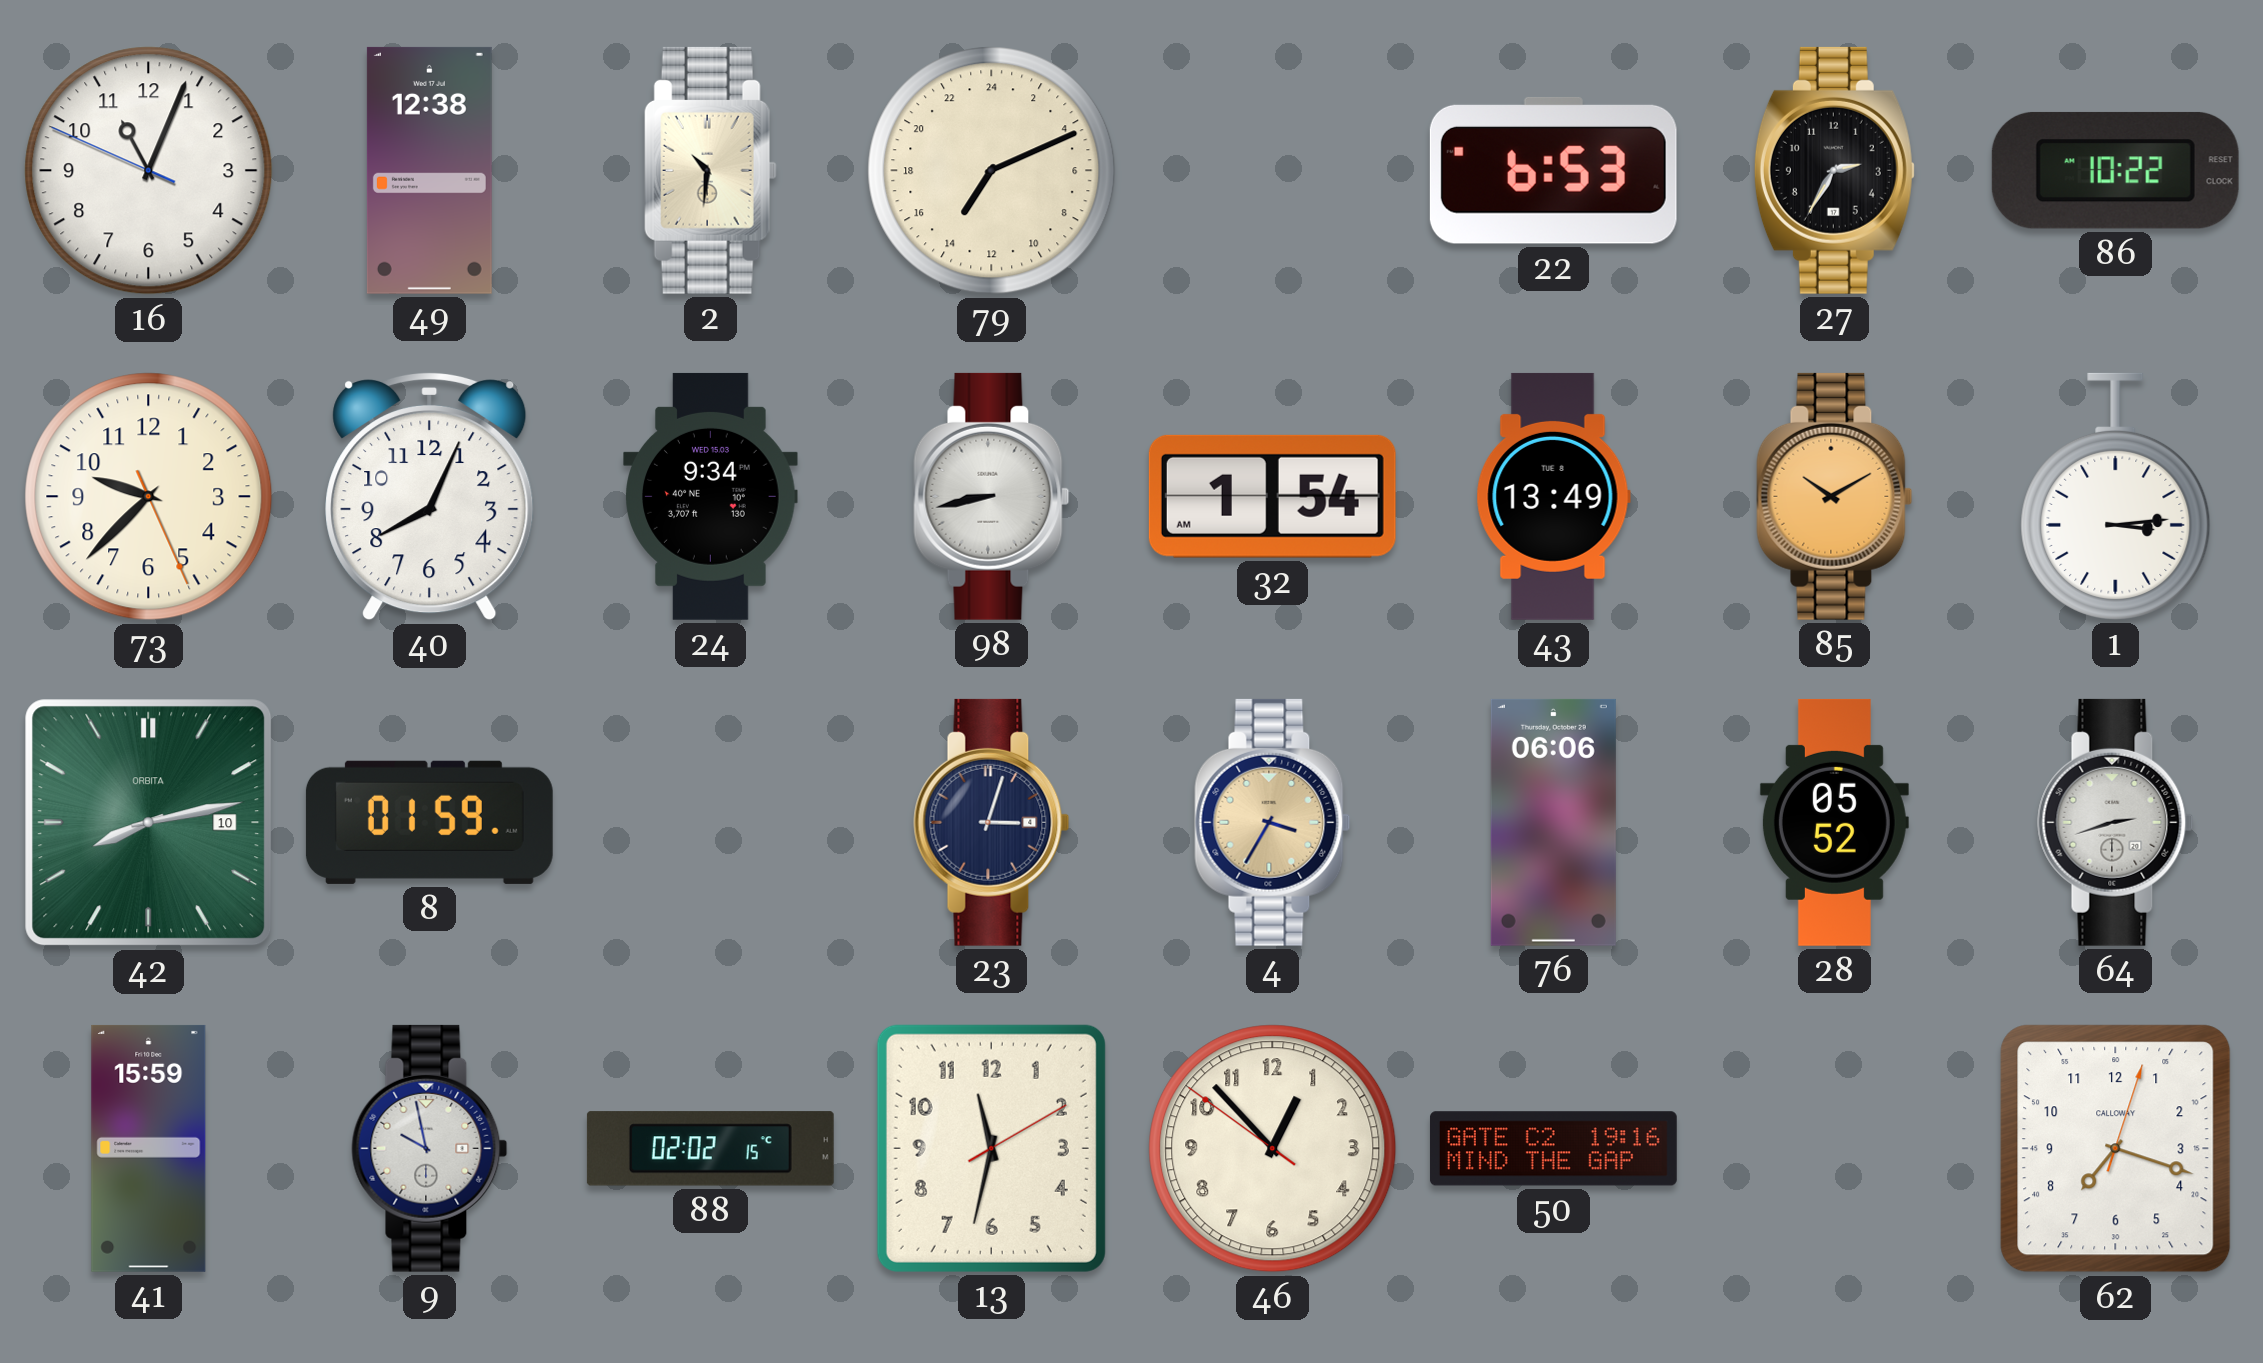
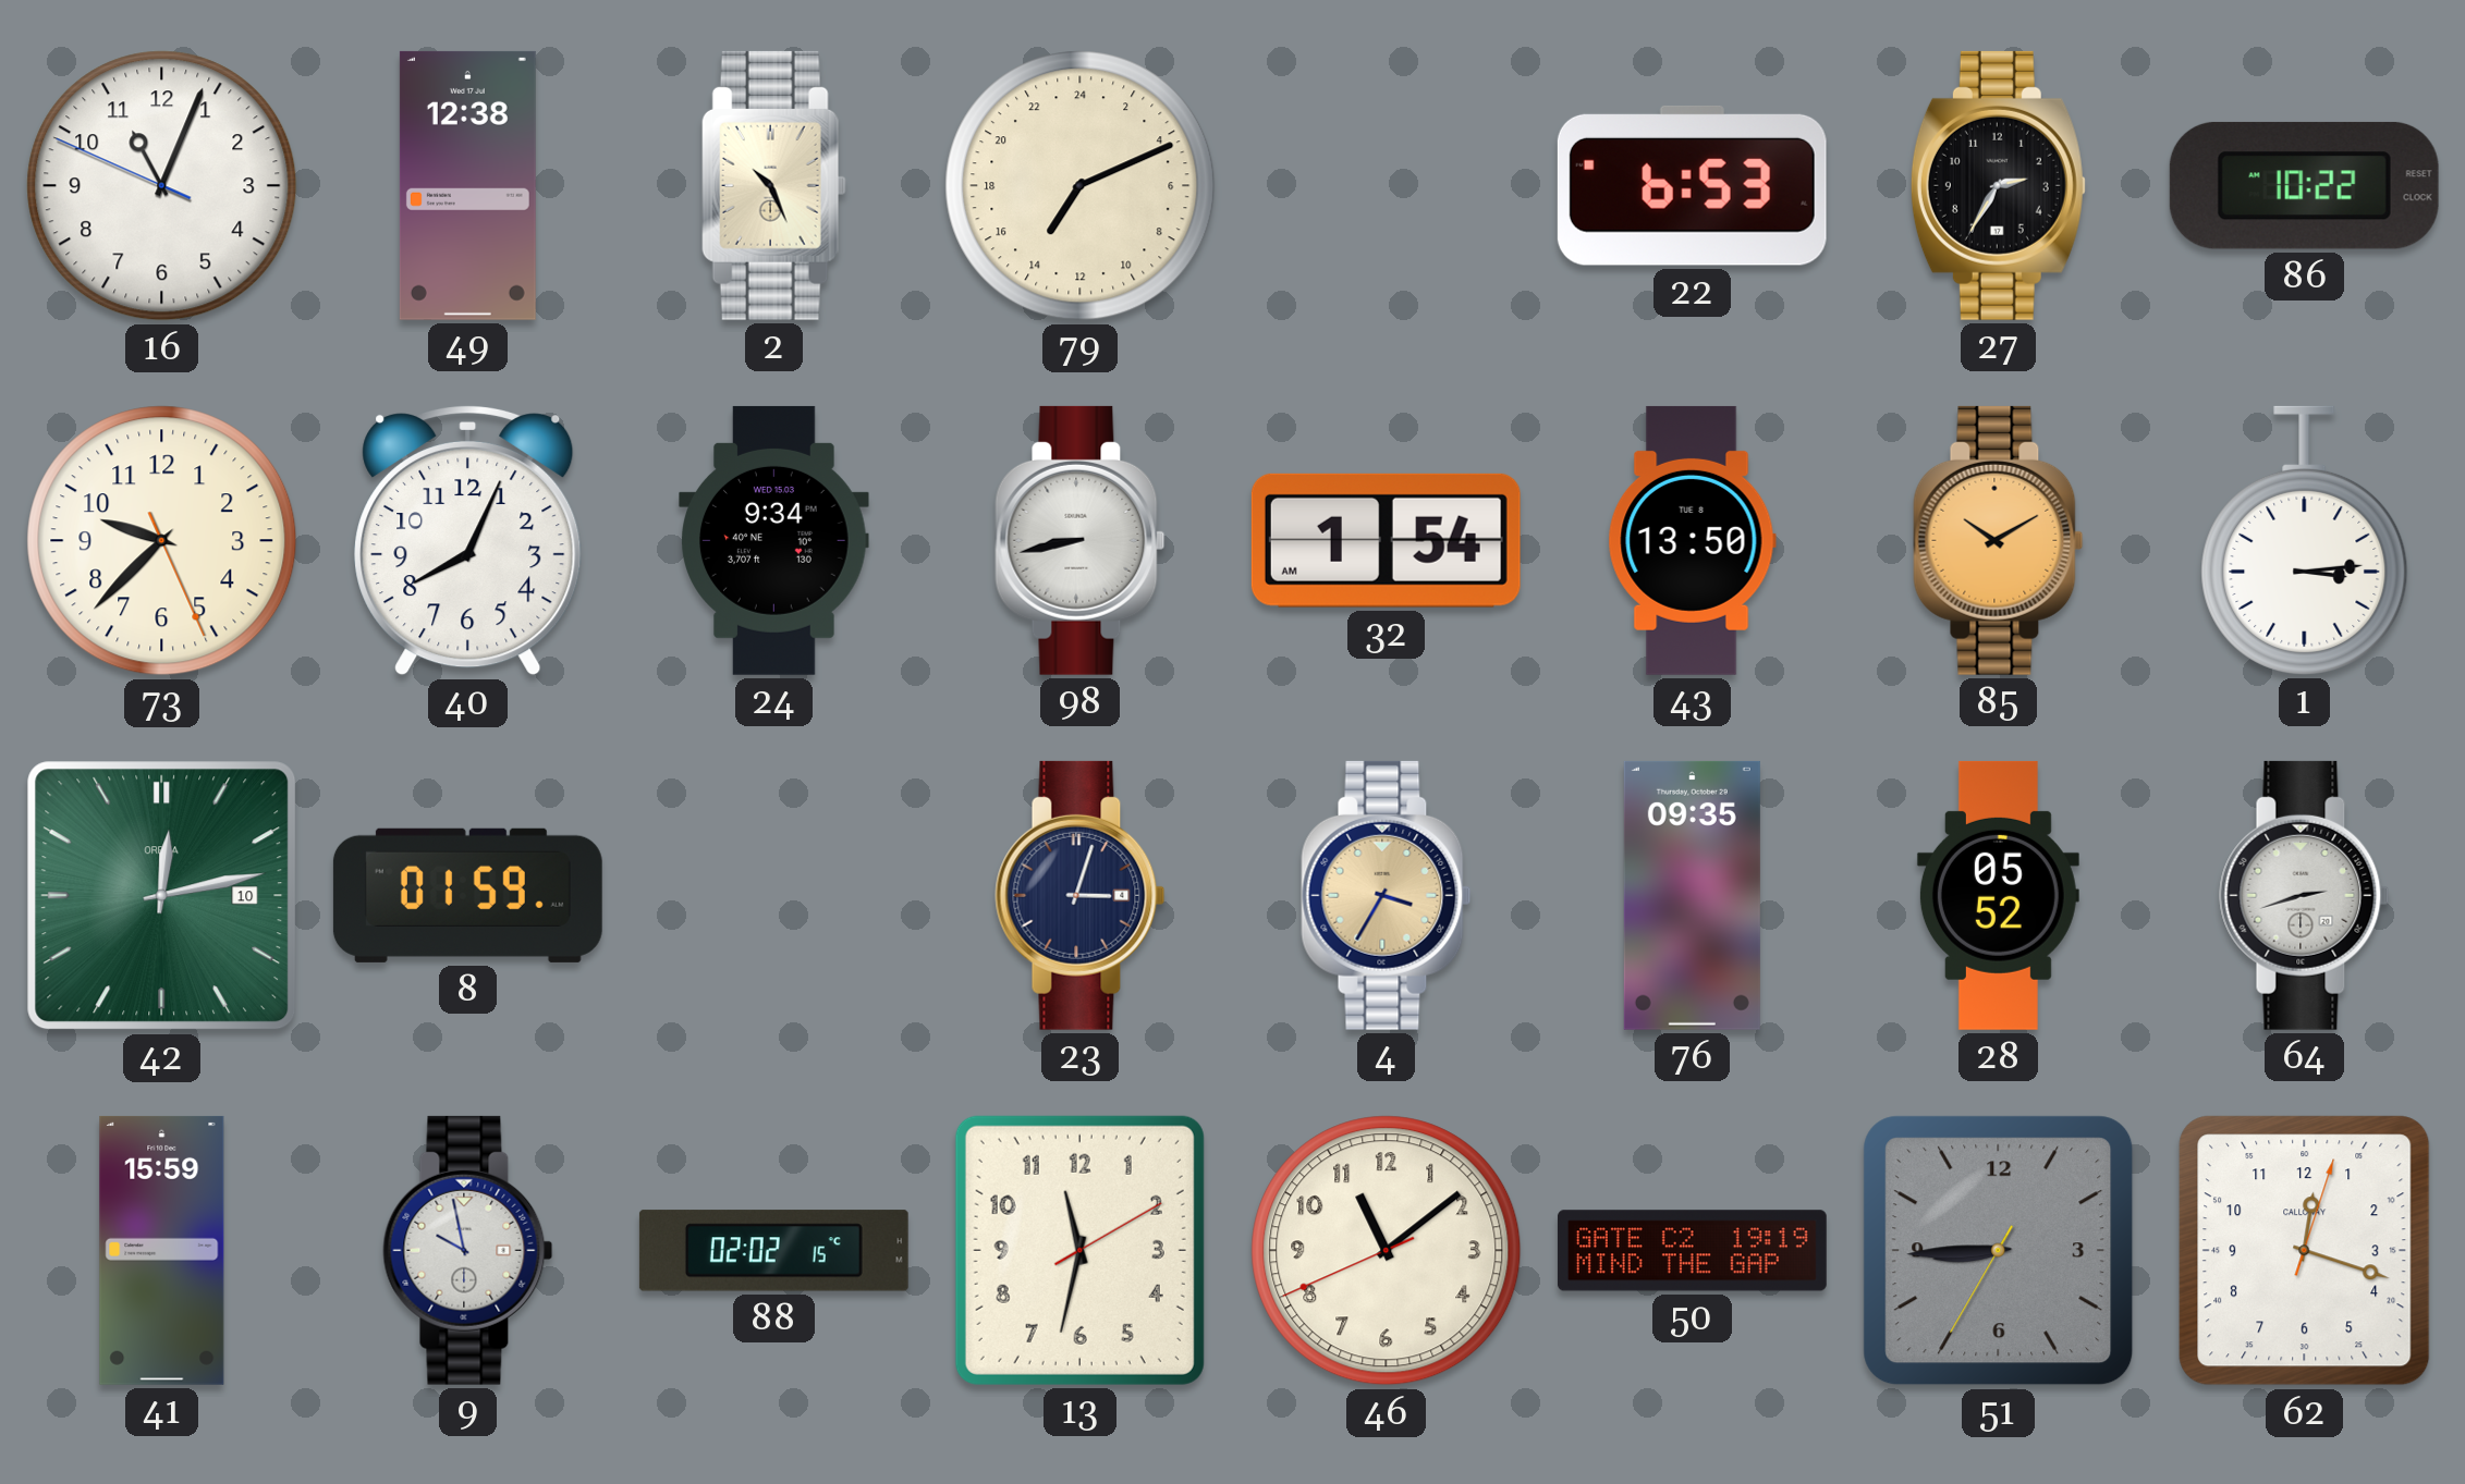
2: 10:31 -> 10:26 (773, 185)
43: 13:49 -> 13:50 (1692, 540)
42: 8:13 -> 12:13 (162, 896)
76: 06:06 -> 09:35 (1692, 895)
46: 12:52 -> 11:08 (1387, 1251)
50: 19:16 -> 19:19 (1692, 1251)
51: none -> 8:44 (1999, 1251)
62: 7:18 -> 12:18 (2305, 1251)
